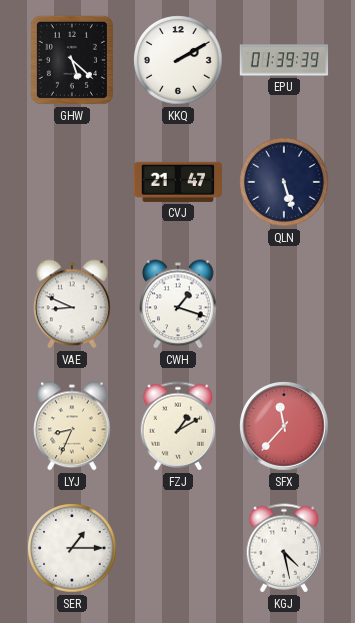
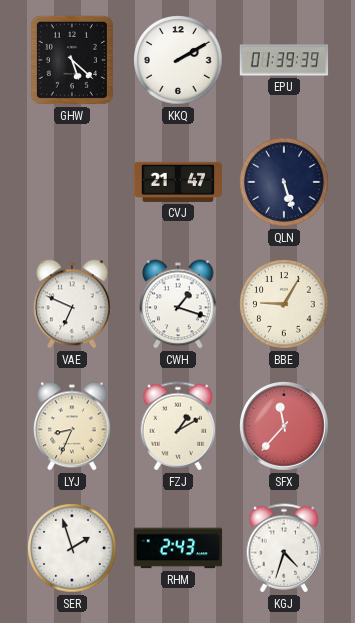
VAE: 8:49 -> 6:49 (72, 304)
BBE: none -> 9:05 (284, 304)
SER: 1:15 -> 1:57 (72, 548)
RHM: none -> 2:43 (178, 548)
KGJ: 4:28 -> 4:33 (284, 548)
